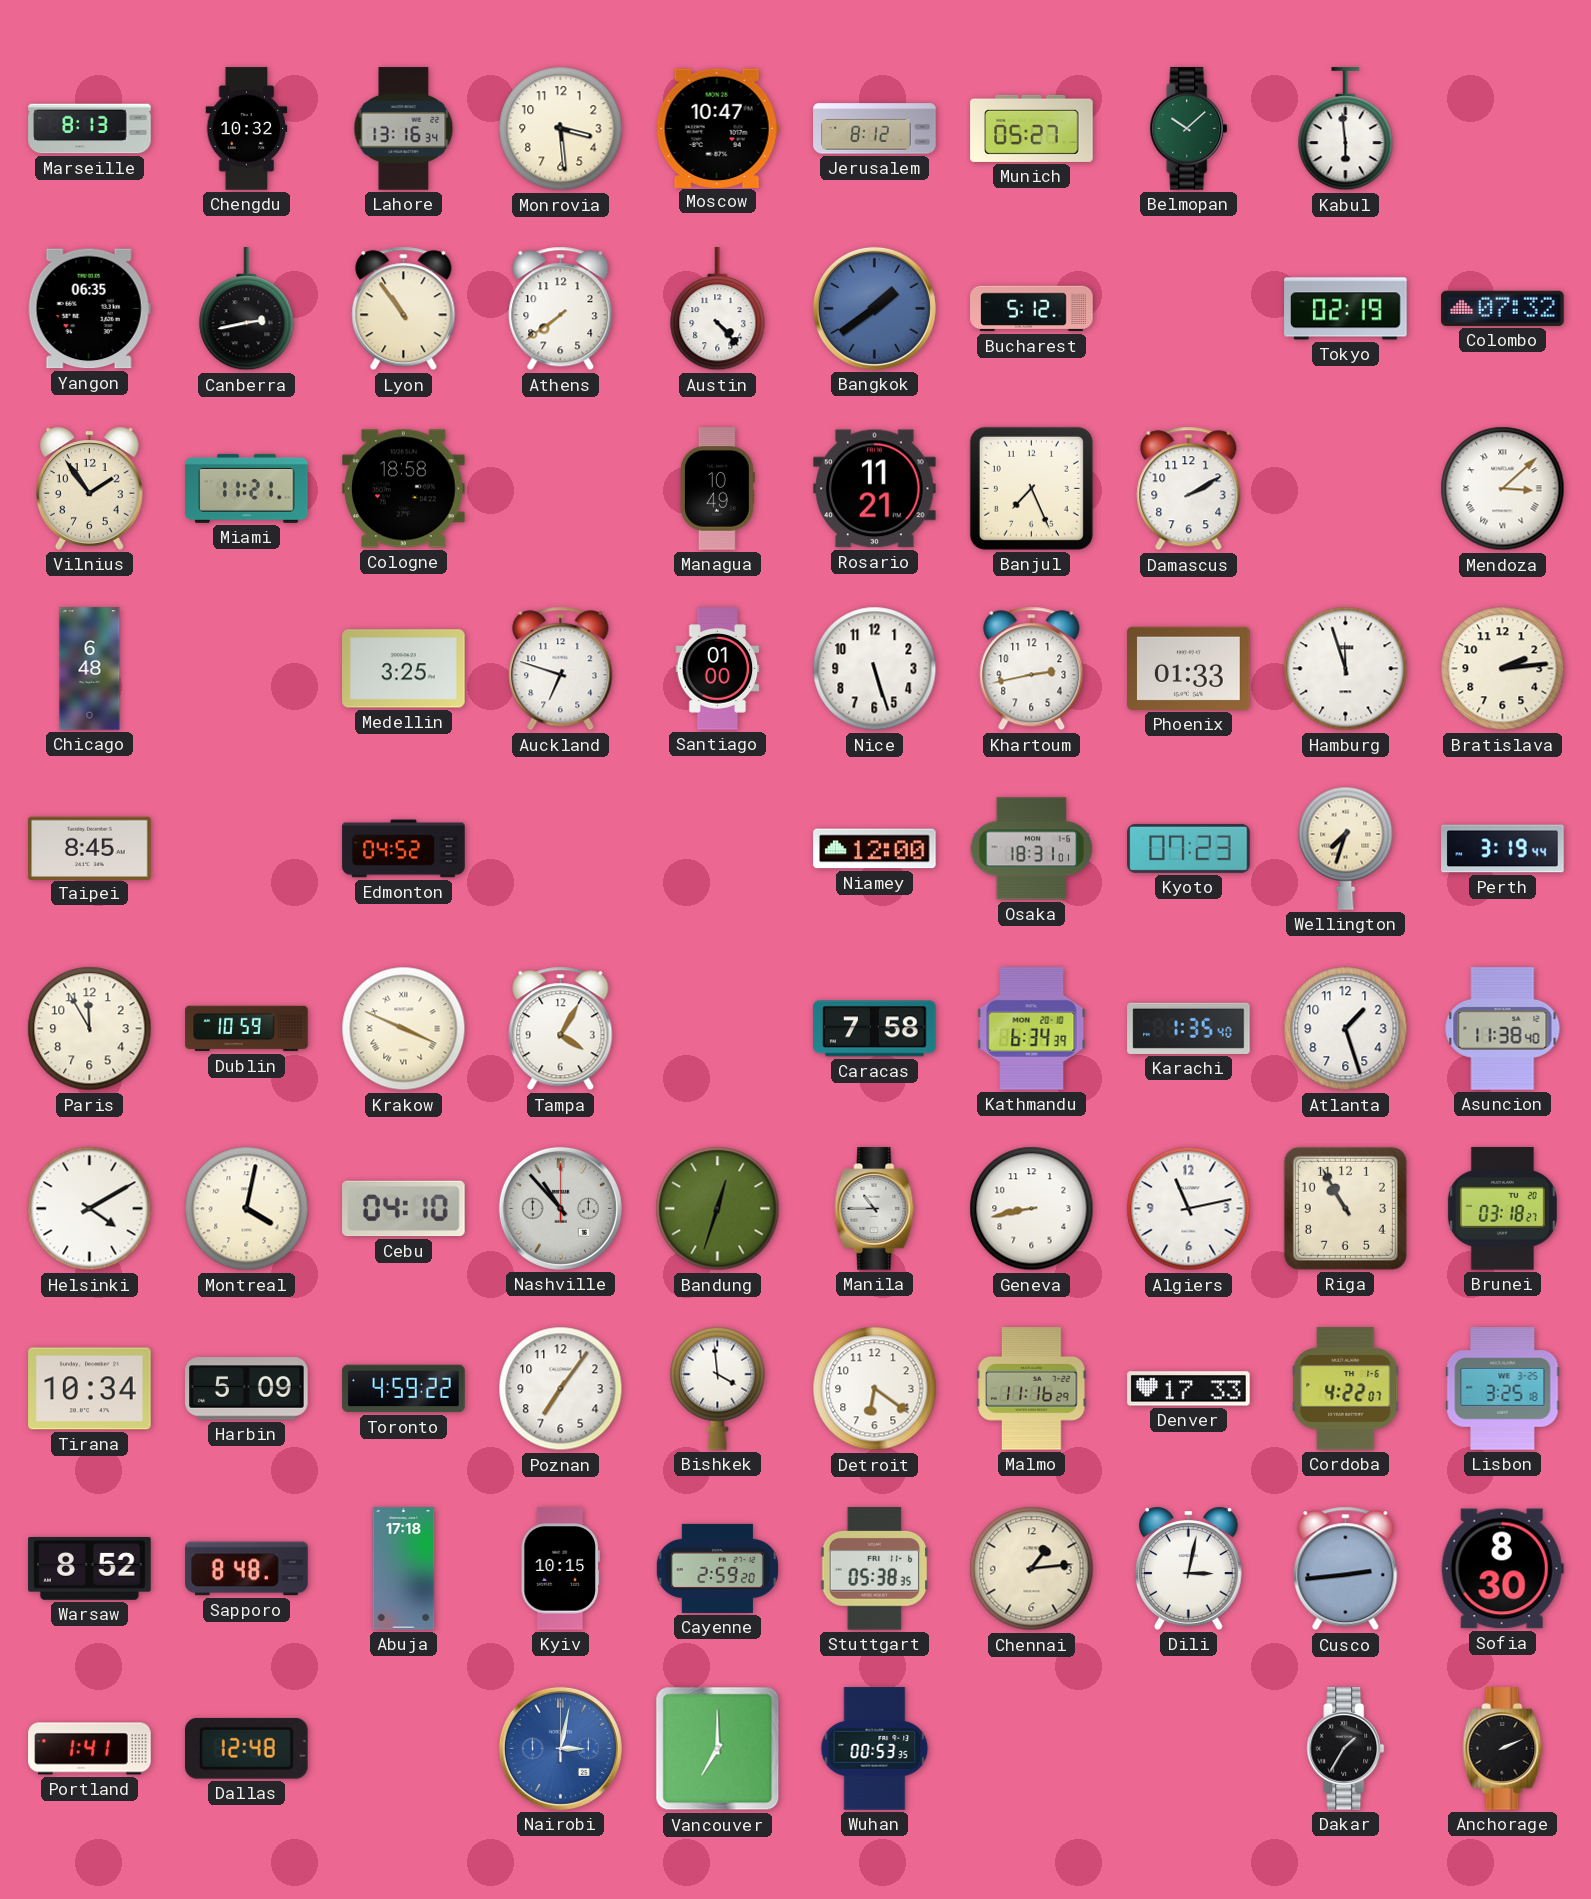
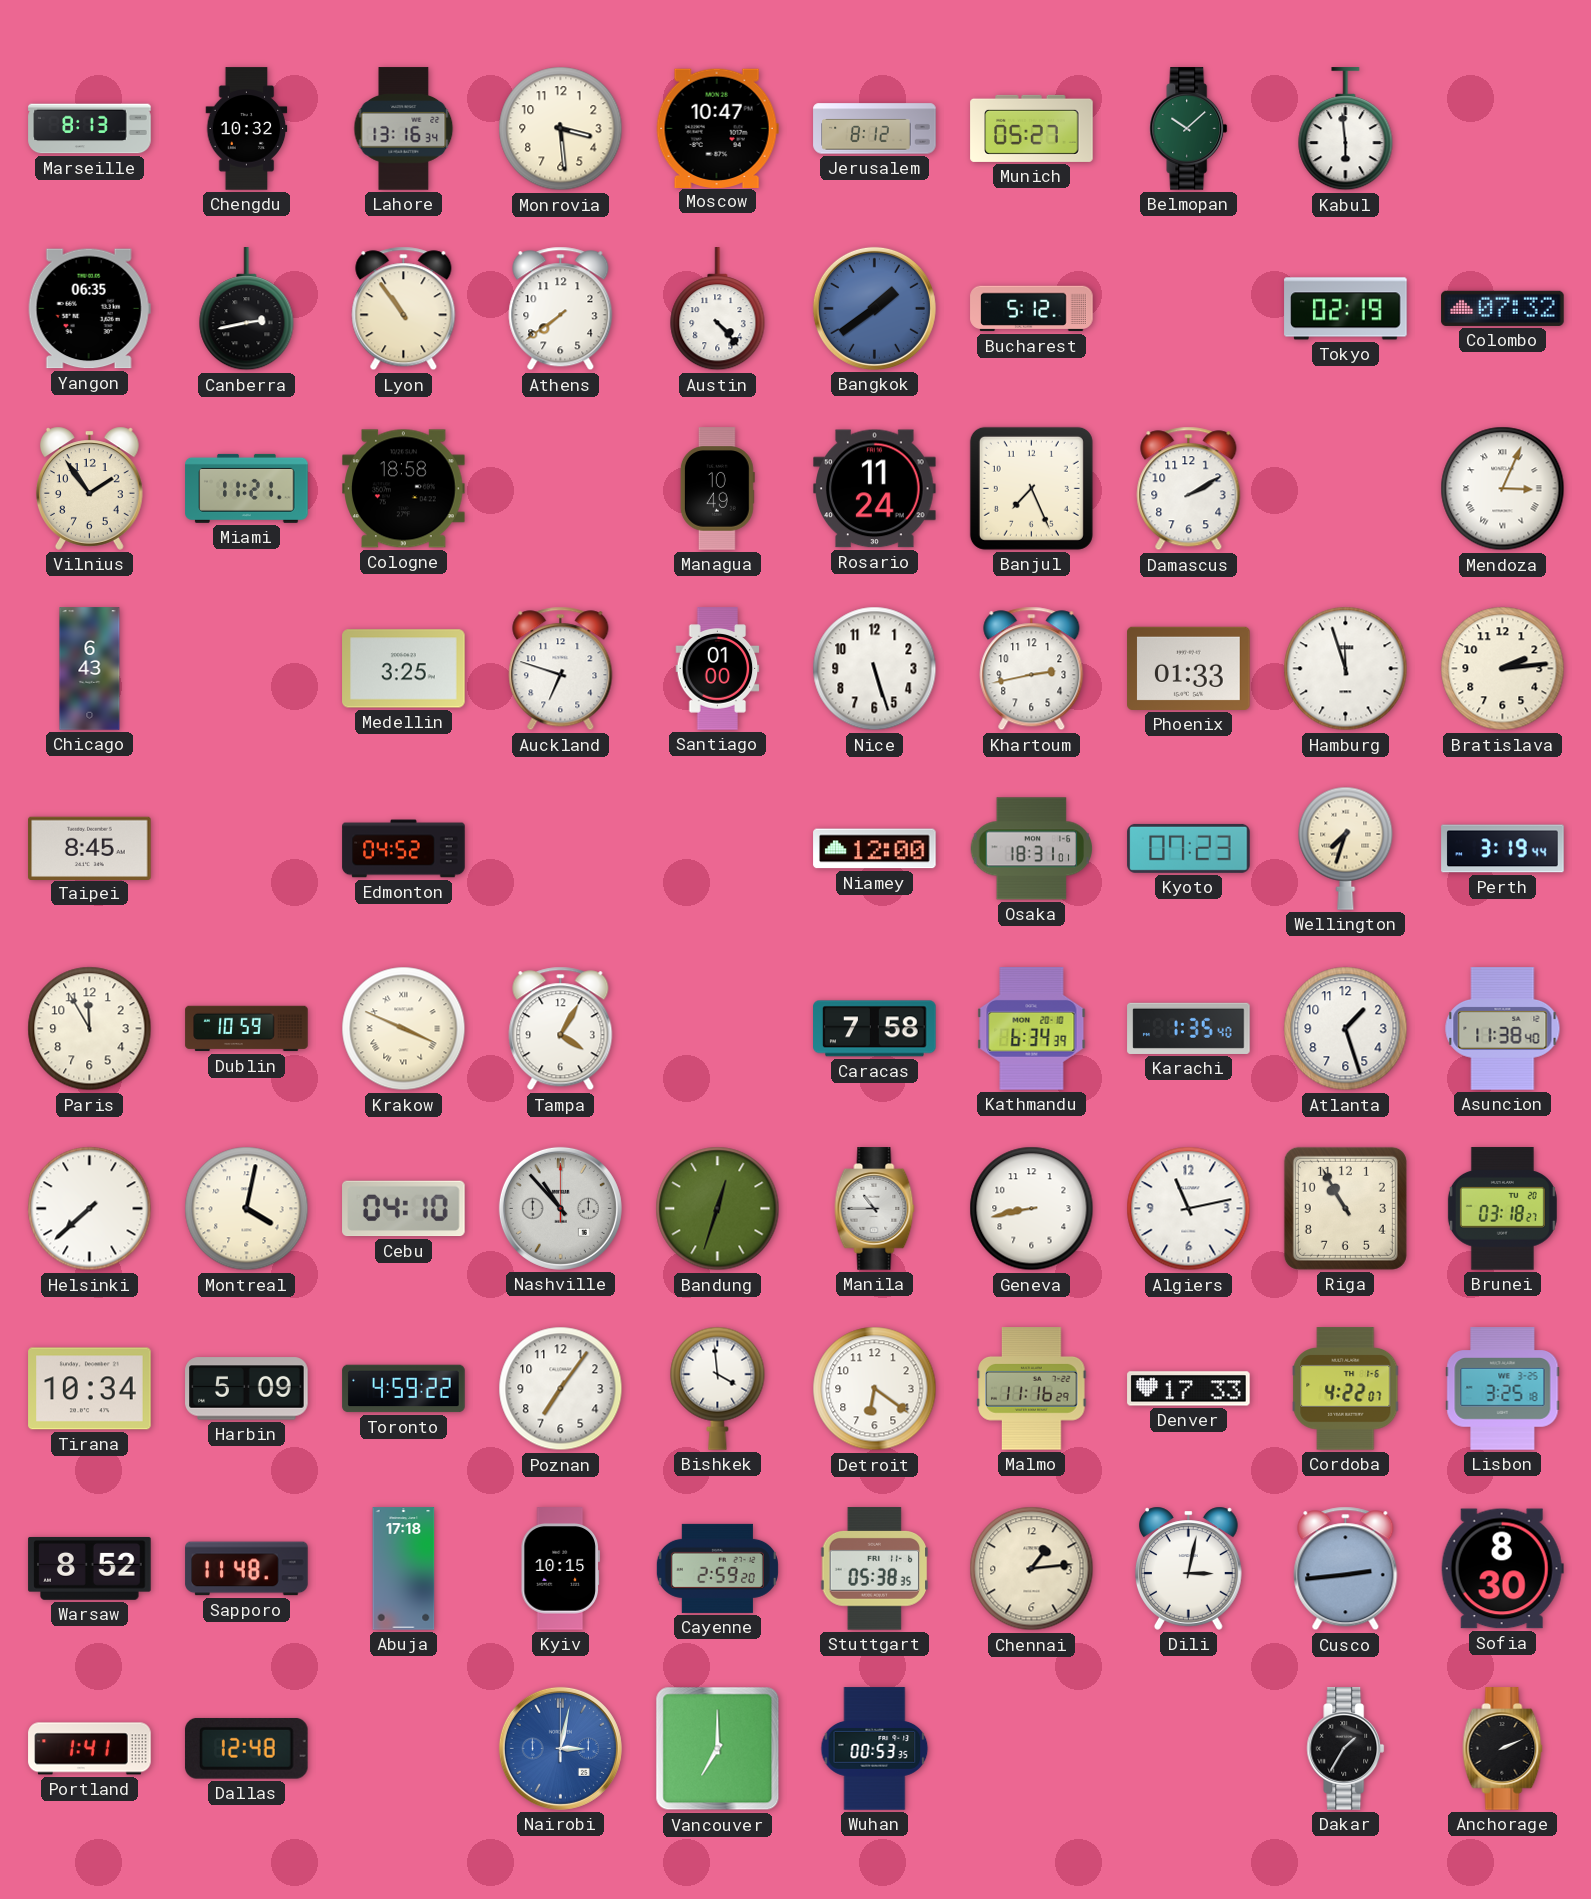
Rosario: 11:21 -> 11:24 (875, 489)
Mendoza: 3:08 -> 3:04 (1503, 489)
Chicago: 6:48 -> 6:43 (90, 669)
Helsinki: 4:10 -> 7:38 (90, 1209)
Sapporo: 8:48 -> 11:48 (247, 1569)
